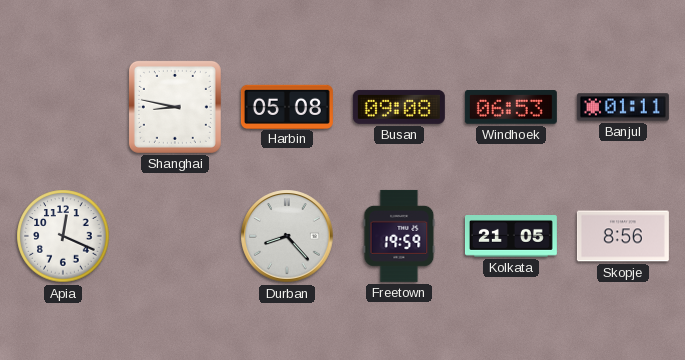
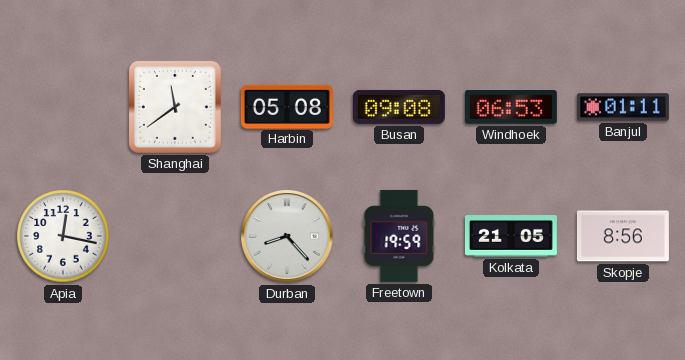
Shanghai: 8:47 -> 11:39 (175, 107)
Apia: 12:19 -> 12:17 (63, 236)
